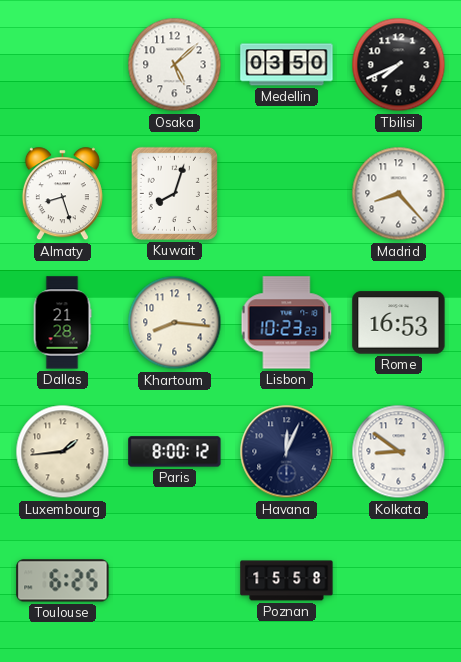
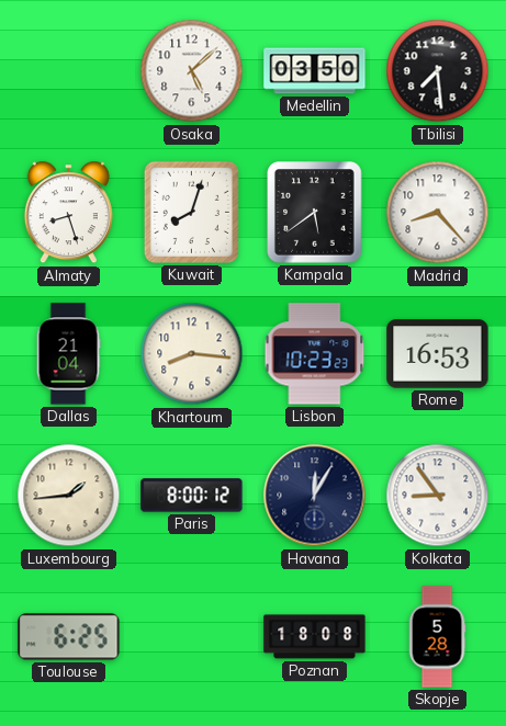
Tbilisi: 7:41 -> 7:29 (438, 71)
Kampala: none -> 5:39 (315, 213)
Dallas: 21:28 -> 21:04 (68, 354)
Havana: 12:04 -> 12:05 (315, 496)
Kolkata: 8:51 -> 8:54 (438, 496)
Poznan: 15:58 -> 18:08 (315, 637)
Skopje: none -> 5:28 (437, 637)
